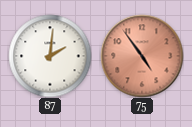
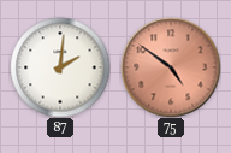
75: 4:54 -> 4:51 (171, 67)
